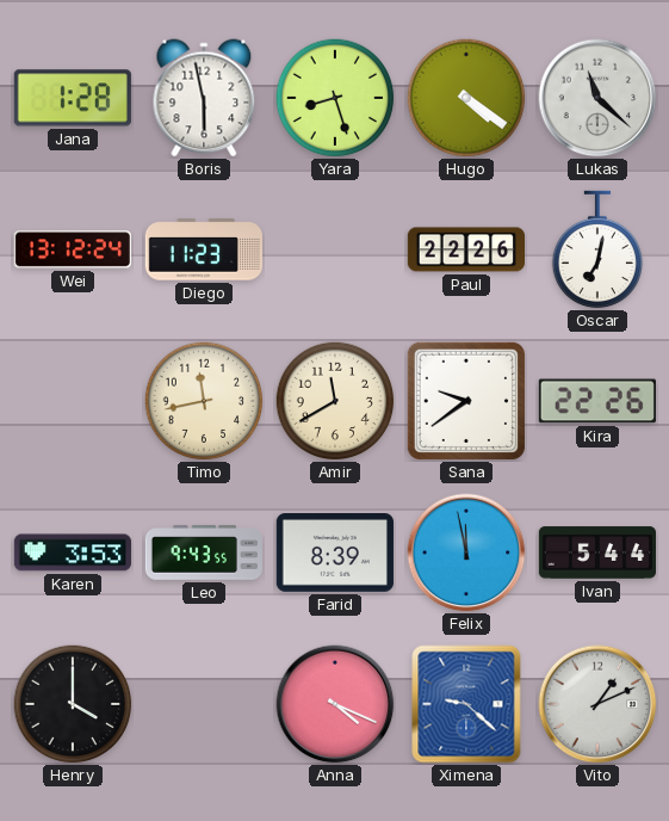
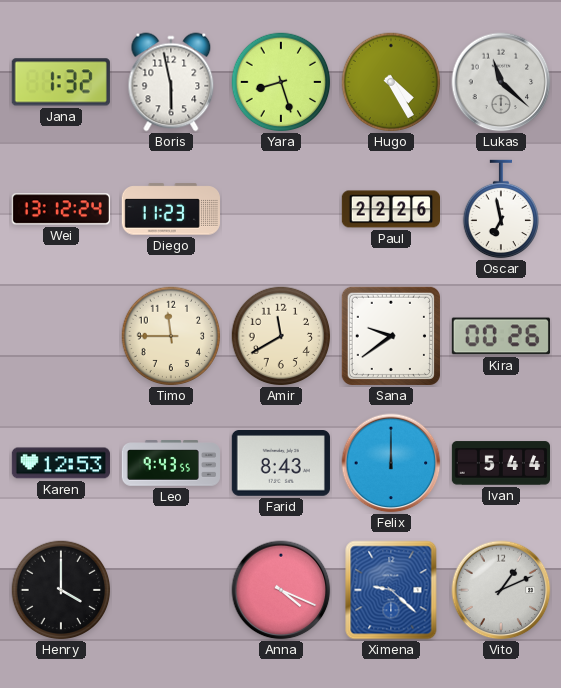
Jana: 1:28 -> 1:32 (61, 82)
Hugo: 4:21 -> 4:25 (391, 82)
Oscar: 7:02 -> 6:58 (500, 209)
Timo: 11:43 -> 11:45 (171, 336)
Kira: 22:26 -> 00:26 (501, 336)
Karen: 3:53 -> 12:53 (61, 463)
Farid: 8:39 -> 8:43 (281, 464)
Felix: 11:58 -> 12:00 (391, 463)
